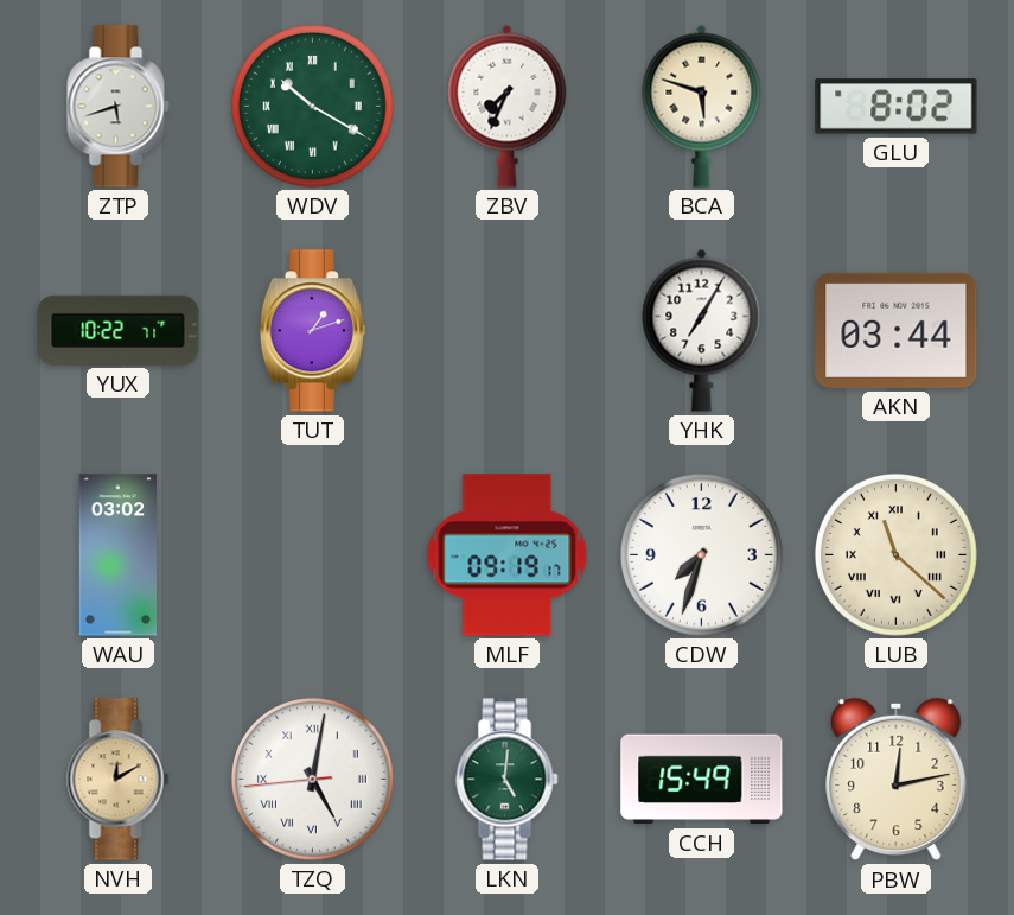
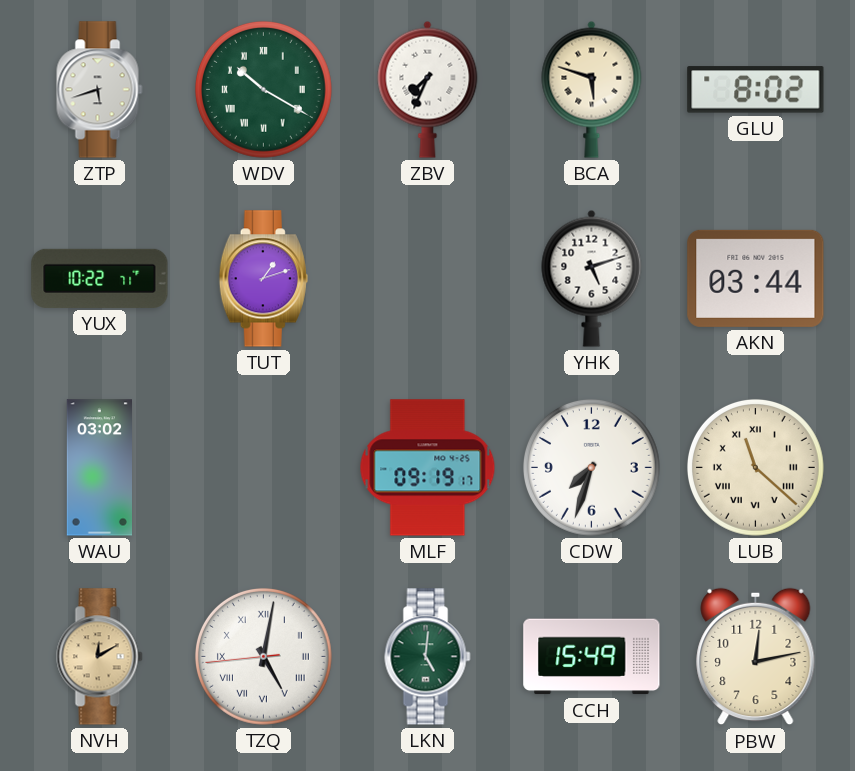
YHK: 7:05 -> 5:12 (592, 278)
